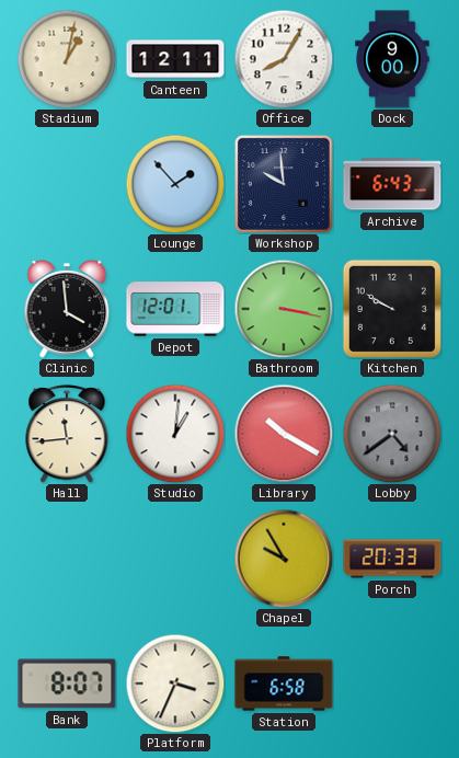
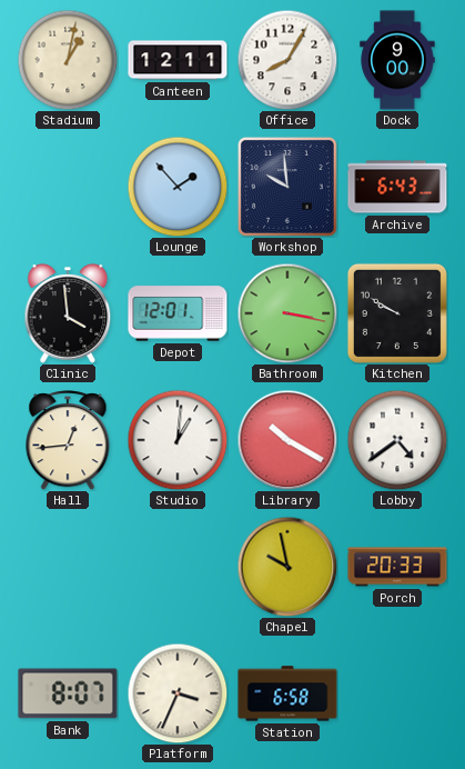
Hall: 11:44 -> 12:44 (68, 440)
Lobby dial: grey -> white (397, 440)
Chapel: 9:55 -> 9:58 (287, 567)
